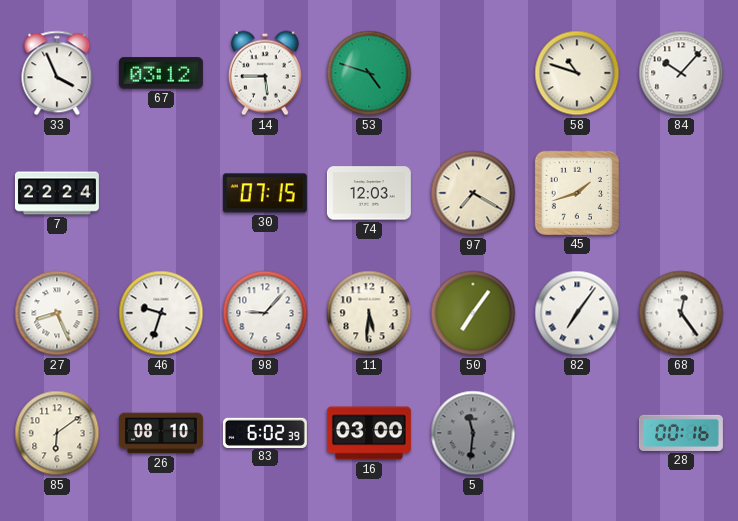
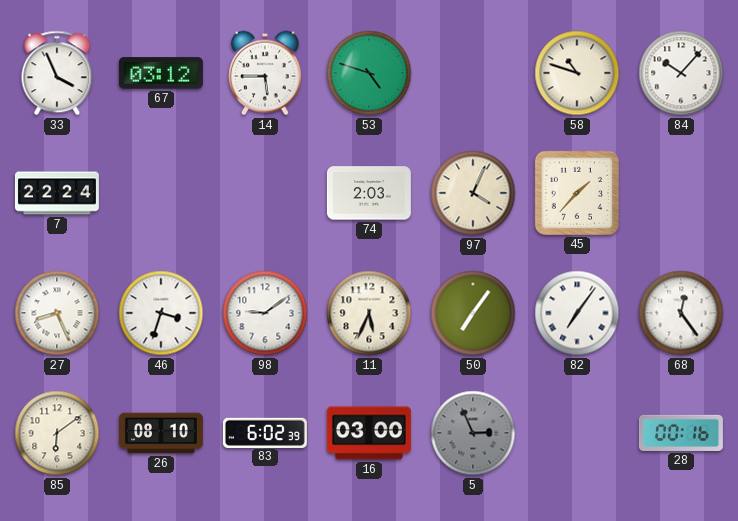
30: 07:15 -> none (265, 193)
74: 12:03 -> 2:03 (369, 193)
97: 7:20 -> 4:04 (473, 193)
45: 1:42 -> 1:37 (577, 193)
46: 9:33 -> 3:33 (161, 313)
98: 9:07 -> 9:09 (265, 313)
11: 5:31 -> 5:34 (369, 313)
5: 11:31 -> 2:56 (473, 433)
